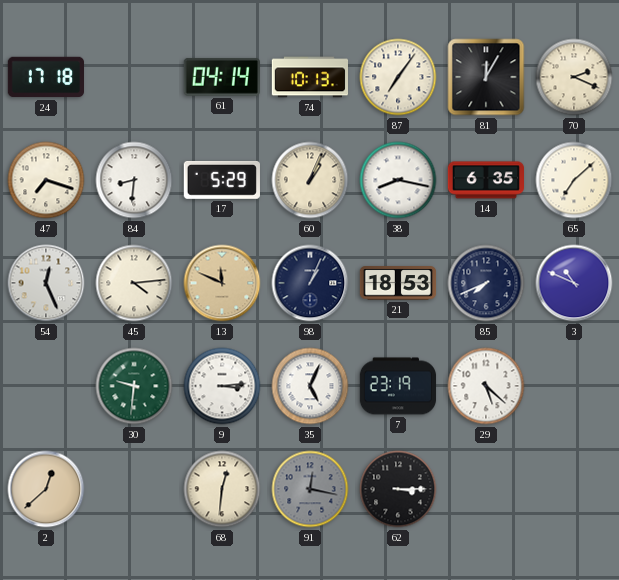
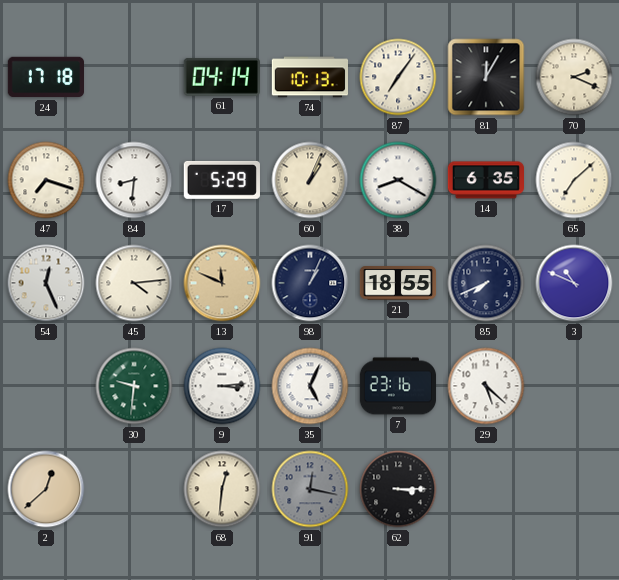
38: 8:17 -> 8:20 (398, 180)
21: 18:53 -> 18:55 (398, 283)
7: 23:19 -> 23:16 (398, 386)
